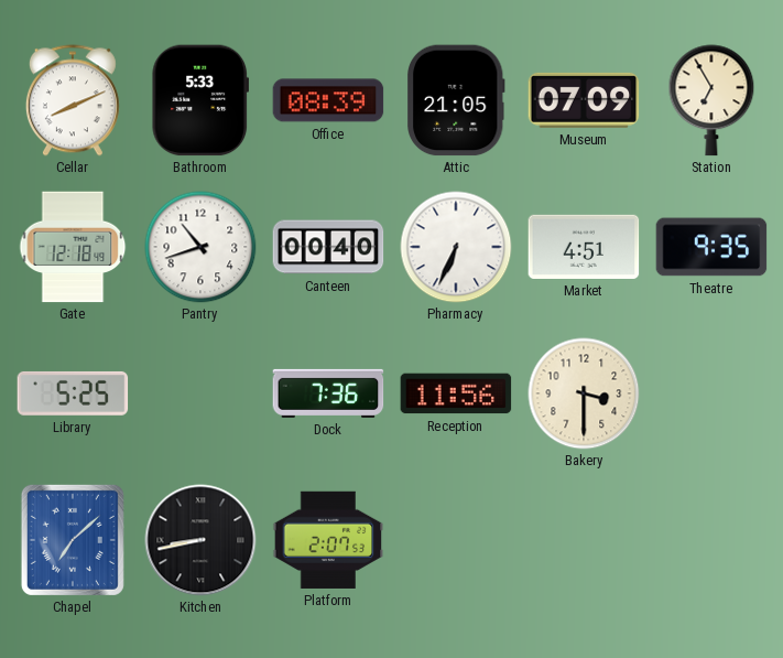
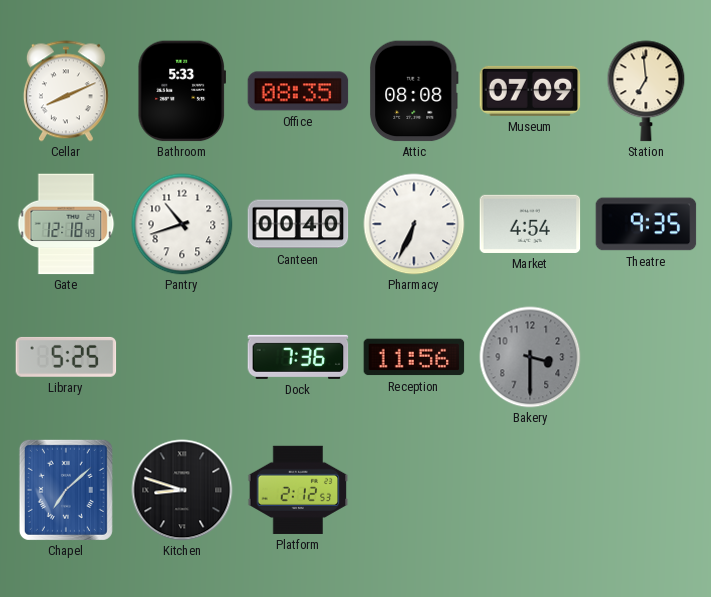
Office: 08:39 -> 08:35 (298, 91)
Attic: 21:05 -> 08:08 (414, 91)
Station: 6:55 -> 6:59 (646, 91)
Market: 4:51 -> 4:54 (530, 224)
Bakery dial: cream -> grey (530, 357)
Kitchen: 8:43 -> 8:48 (182, 490)
Platform: 2:07 -> 2:12 (298, 490)
